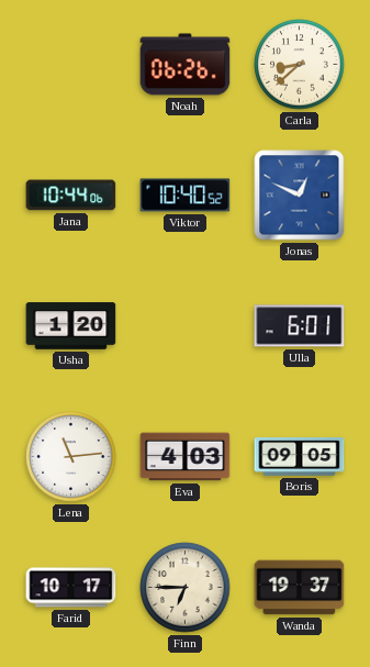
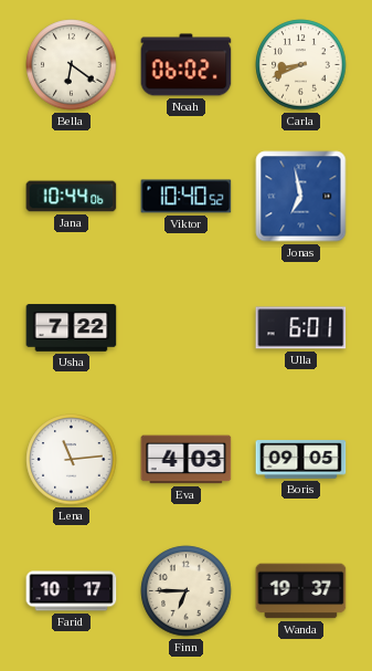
Bella: none -> 6:21 (72, 65)
Noah: 06:26 -> 06:02 (187, 65)
Carla: 8:38 -> 8:41 (301, 65)
Jonas: 12:49 -> 6:58 (301, 197)
Usha: 1:20 -> 7:22 (72, 328)
